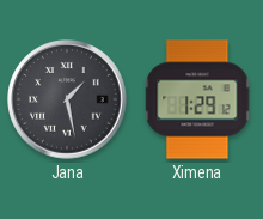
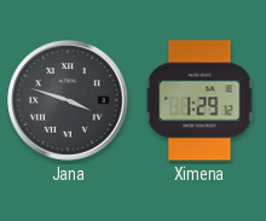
Jana: 1:28 -> 3:48 (68, 100)
